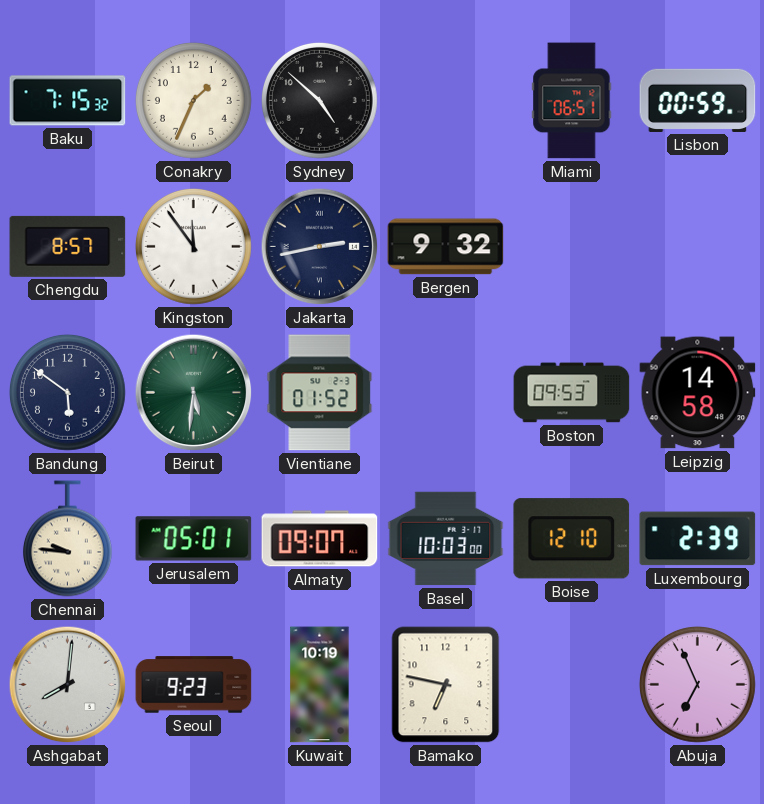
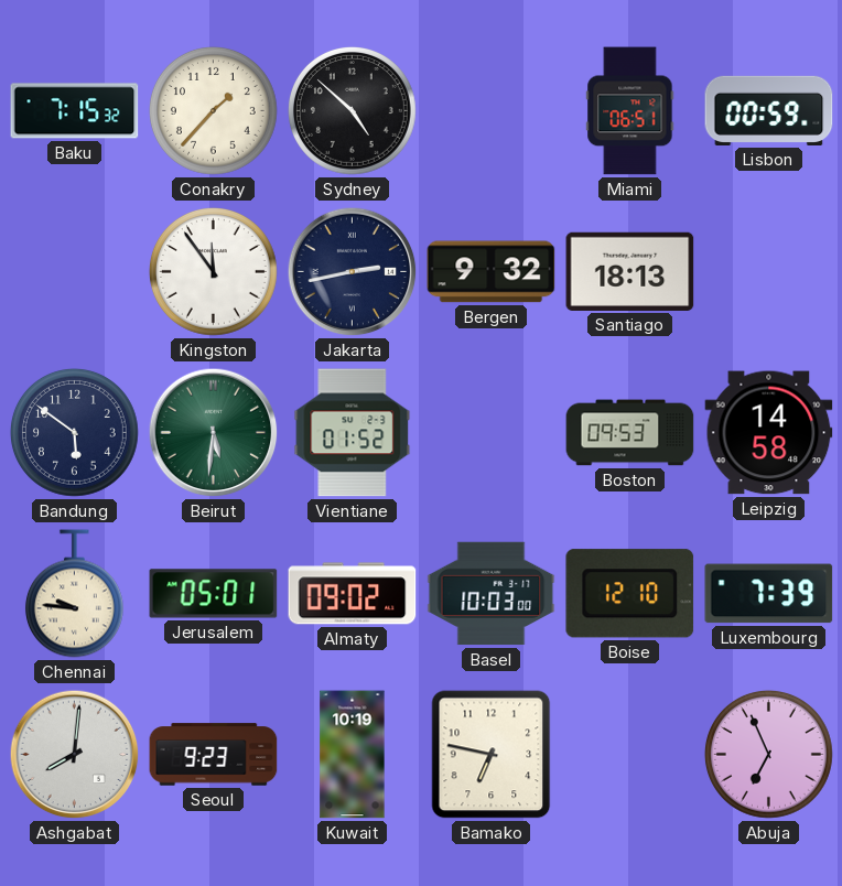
Conakry: 1:34 -> 1:37 (213, 110)
Chengdu: 8:57 -> none (68, 246)
Santiago: none -> 18:13 (630, 271)
Almaty: 09:07 -> 09:02 (353, 594)
Luxembourg: 2:39 -> 7:39 (769, 594)
